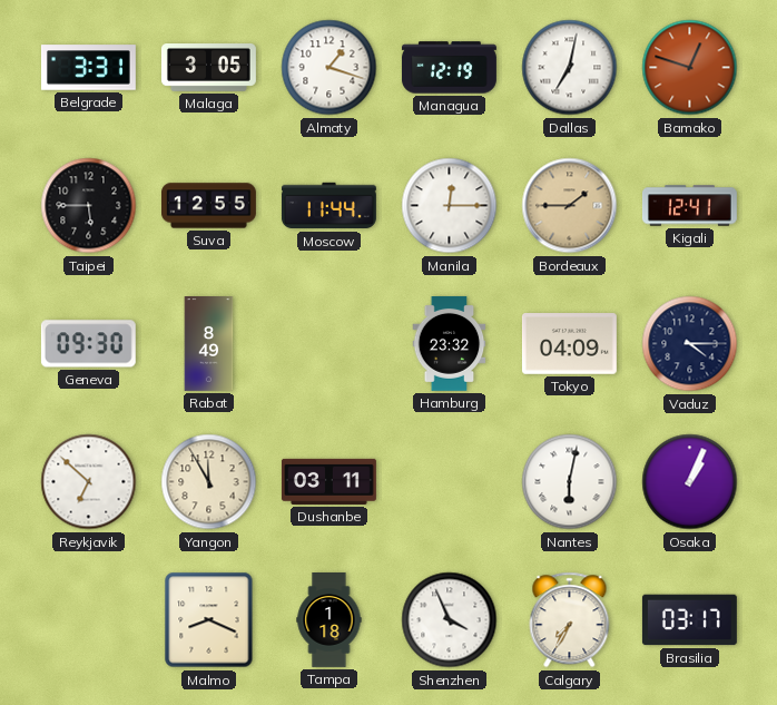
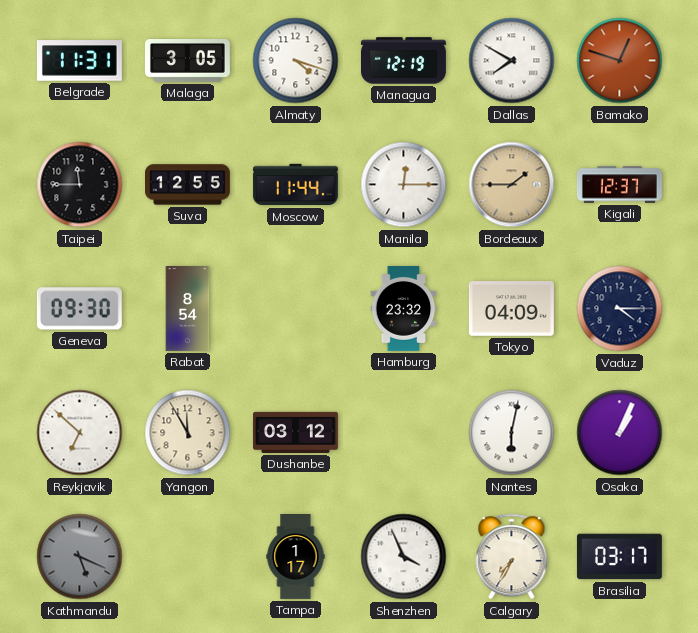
Belgrade: 3:31 -> 11:31 (79, 61)
Almaty: 1:18 -> 4:18 (296, 61)
Dallas: 7:02 -> 7:50 (512, 61)
Taipei: 5:45 -> 11:45 (80, 185)
Kigali: 12:41 -> 12:37 (619, 185)
Rabat: 8:49 -> 8:54 (188, 309)
Dushanbe: 03:11 -> 03:12 (295, 432)
Kathmandu: none -> 5:19 (80, 557)
Malmo: 8:19 -> none (209, 620)
Tampa: 1:18 -> 1:17 (296, 557)
